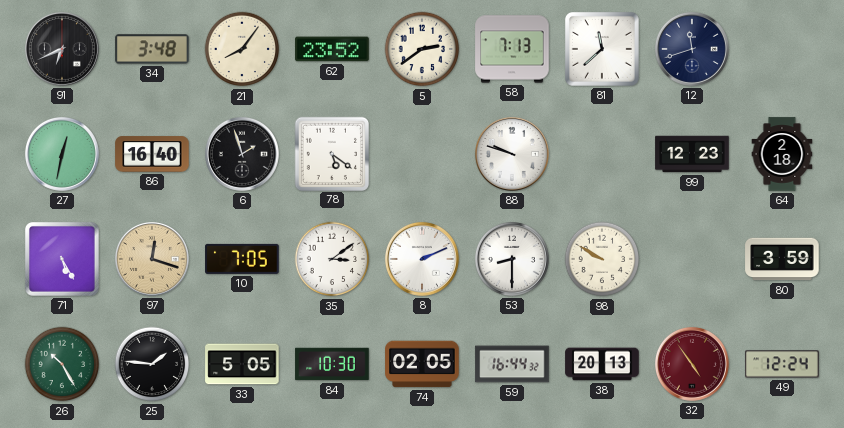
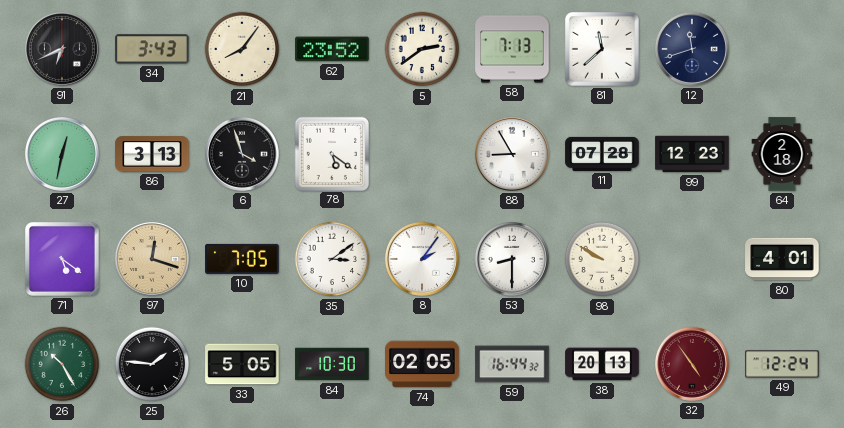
34: 3:48 -> 3:43 (152, 49)
86: 16:40 -> 3:13 (152, 154)
6: 1:57 -> 3:57 (242, 154)
88: 9:48 -> 8:55 (512, 154)
11: none -> 07:28 (602, 154)
71: 5:25 -> 5:21 (62, 259)
8: 2:11 -> 2:06 (422, 259)
80: 3:59 -> 4:01 (782, 259)
